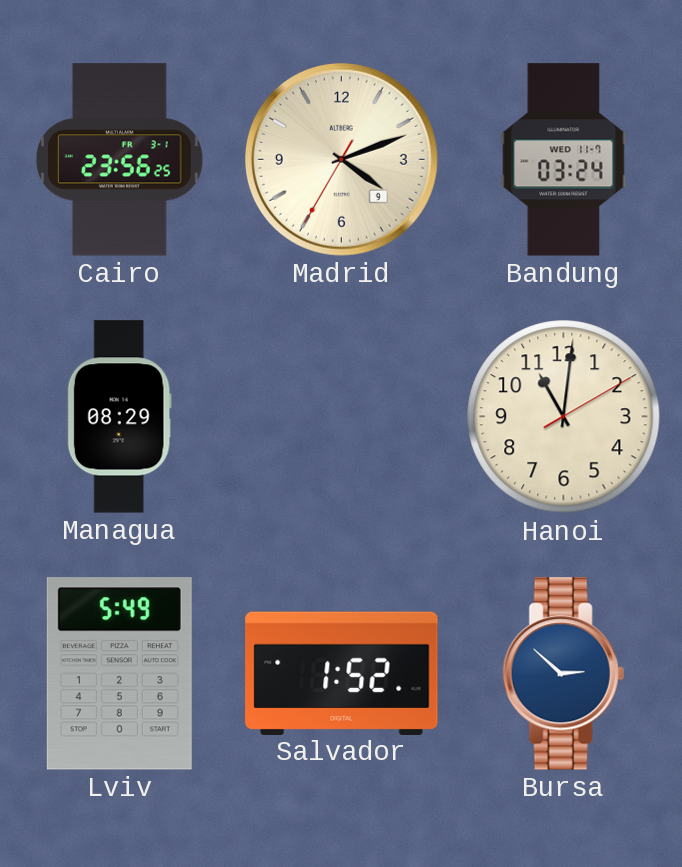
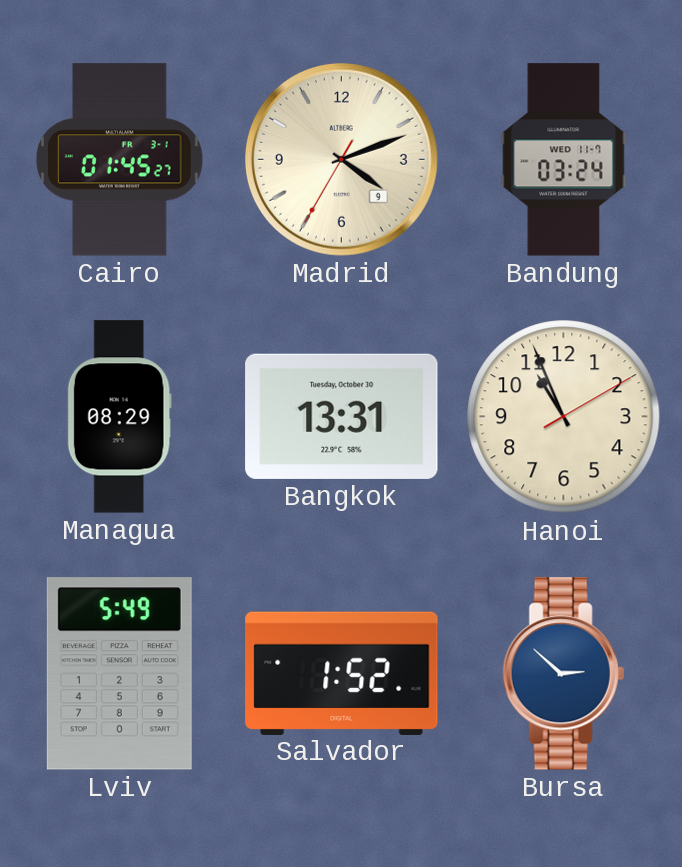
Cairo: 23:56 -> 01:45 (120, 160)
Bangkok: none -> 13:31 (342, 416)
Hanoi: 11:01 -> 10:56 (564, 417)
